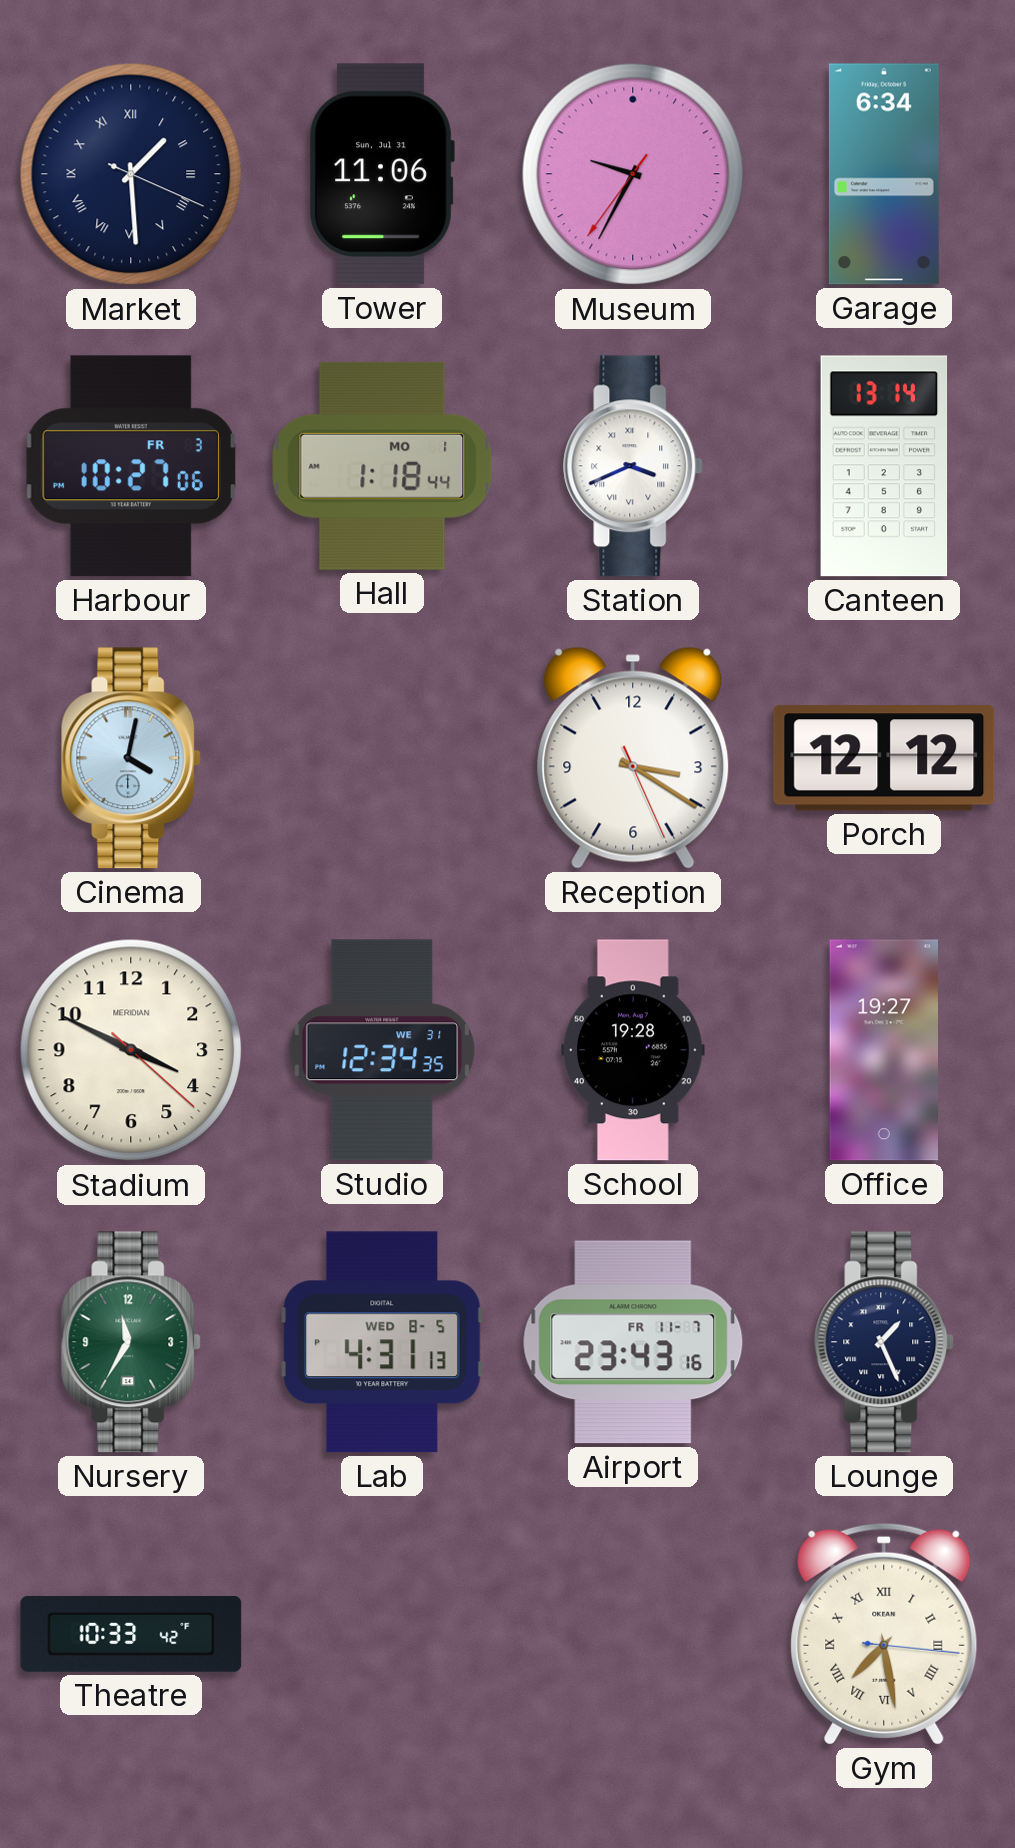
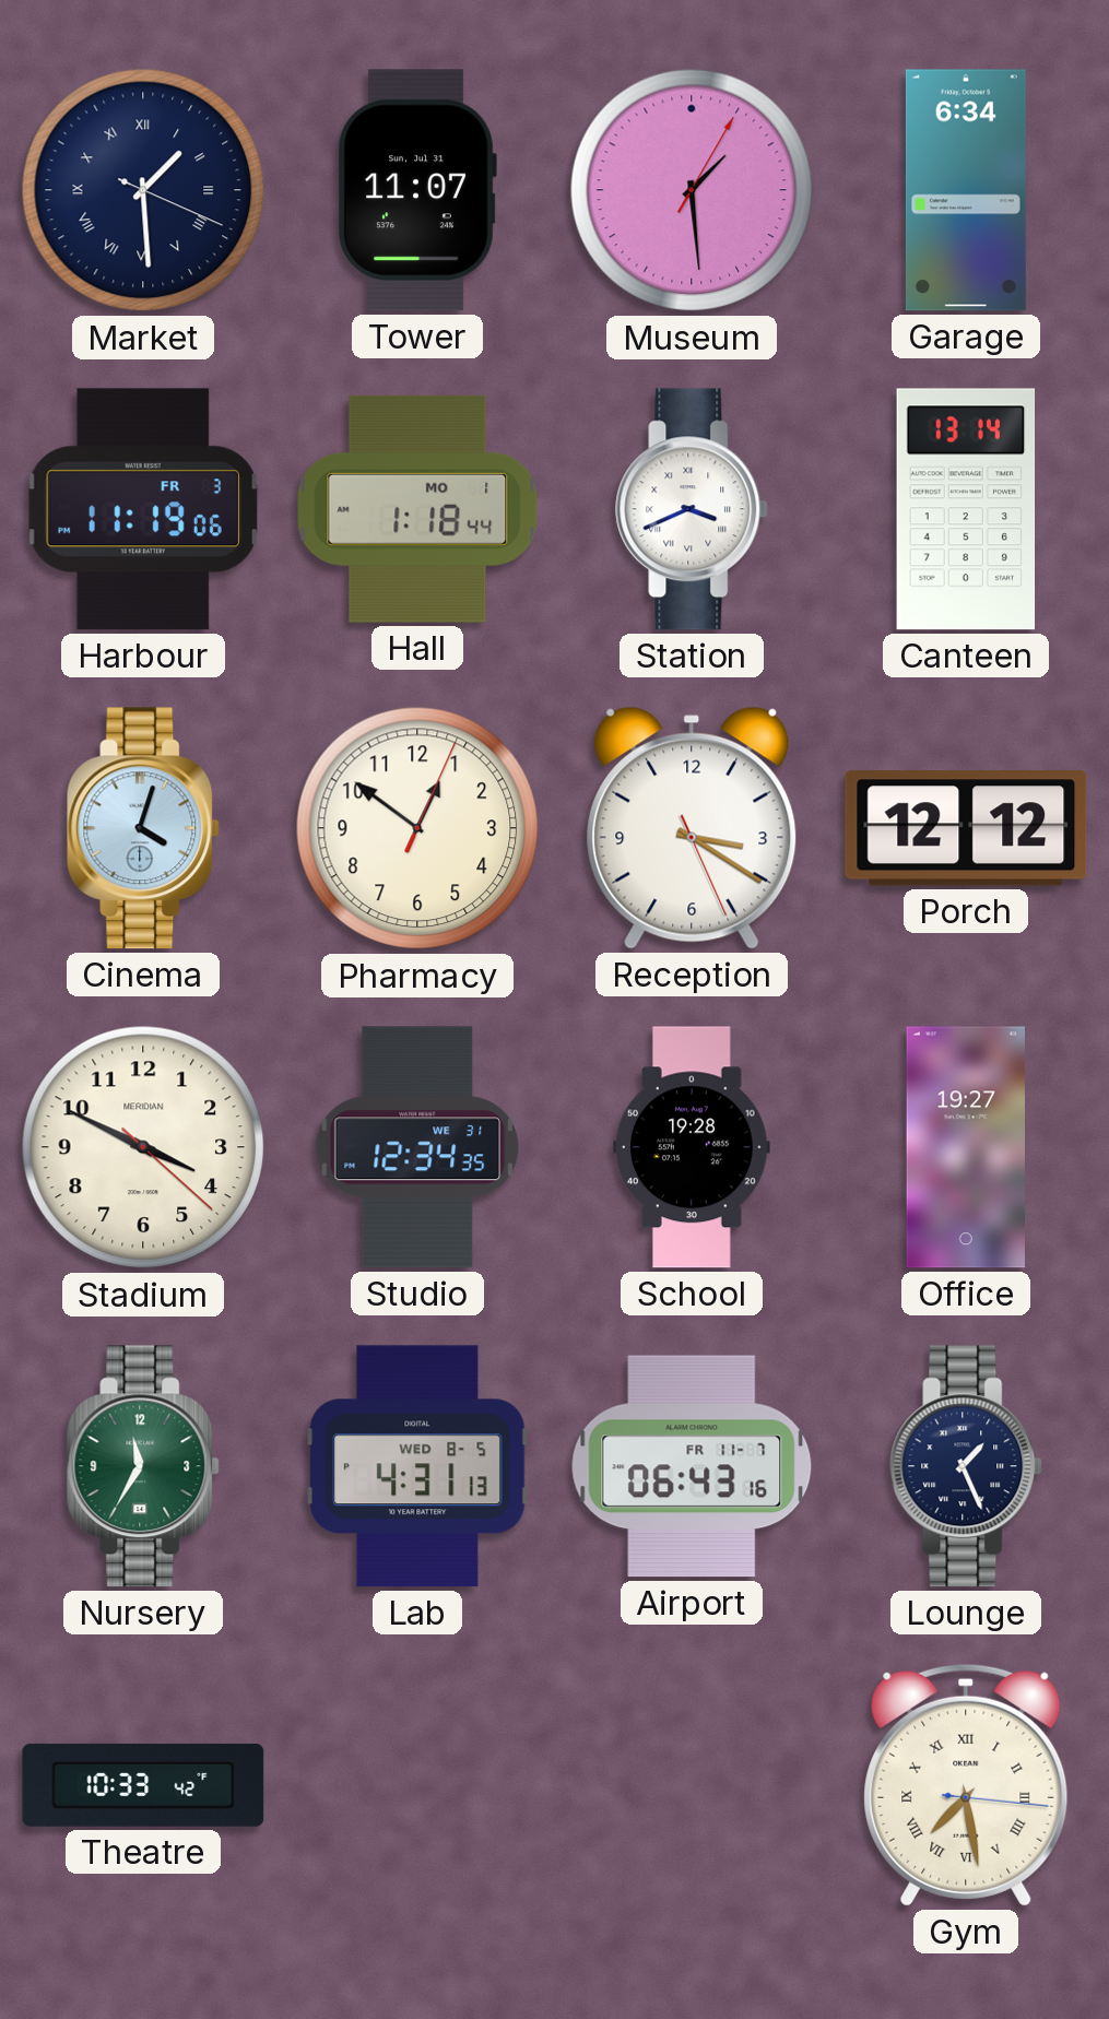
Tower: 11:06 -> 11:07 (417, 190)
Museum: 9:34 -> 1:29 (692, 190)
Harbour: 10:27 -> 11:19 (143, 509)
Cinema: 4:02 -> 4:03 (144, 828)
Pharmacy: none -> 12:51 (417, 828)
Airport: 23:43 -> 06:43 (692, 1466)
